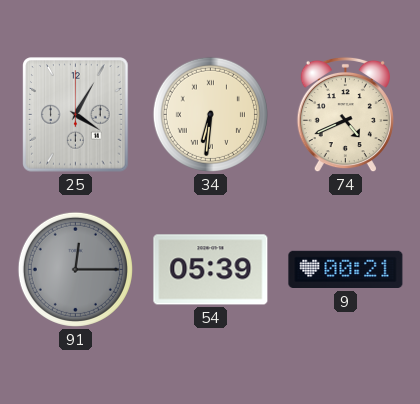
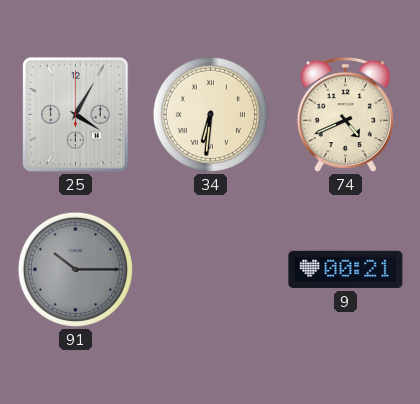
91: 12:15 -> 10:15 (75, 269)
54: 05:39 -> none (211, 270)
